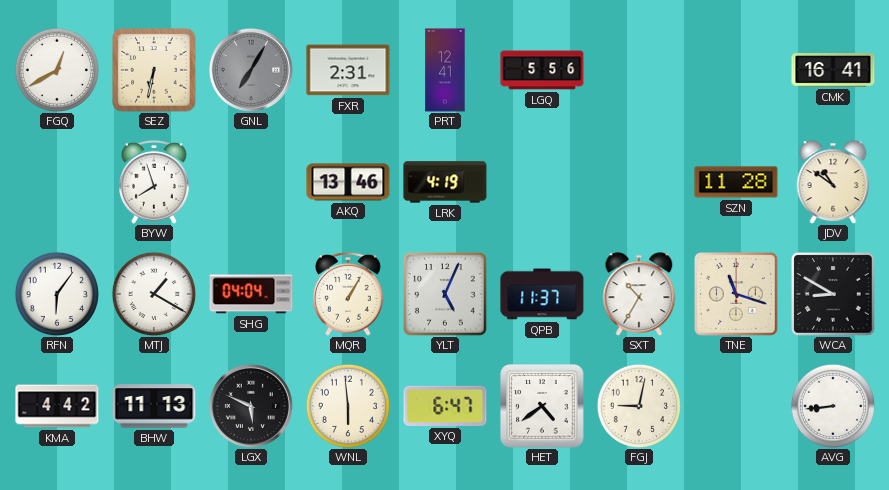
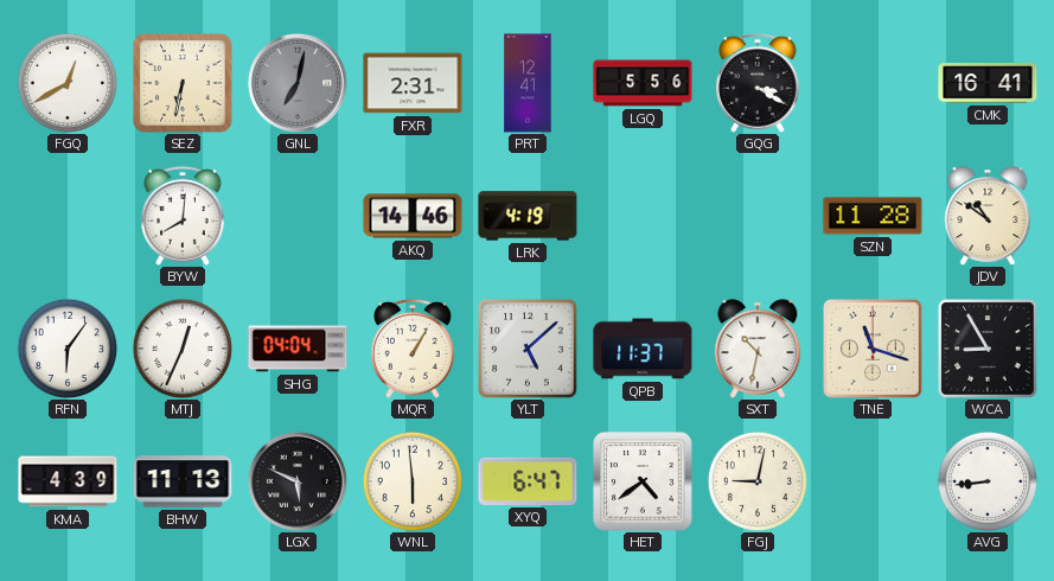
GNL: 7:05 -> 7:02 (298, 83)
GQG: none -> 3:20 (759, 83)
BYW: 7:57 -> 8:01 (184, 216)
AKQ: 13:46 -> 14:46 (413, 216)
MTJ: 1:20 -> 12:34 (181, 347)
YLT: 5:04 -> 5:08 (528, 349)
SXT: 10:35 -> 10:32 (758, 349)
WCA: 8:50 -> 8:55 (988, 349)
KMA: 4:42 -> 4:39 (68, 481)
